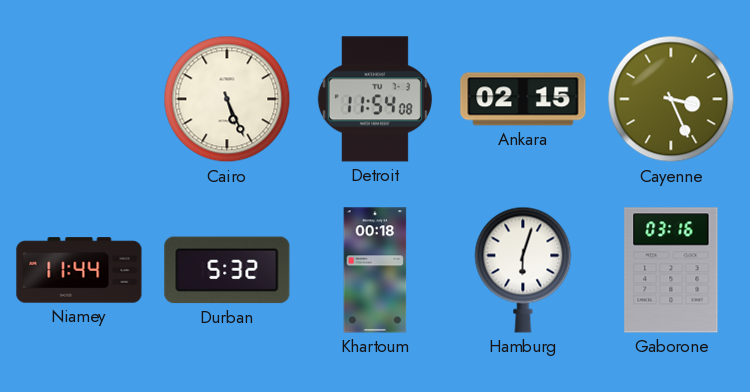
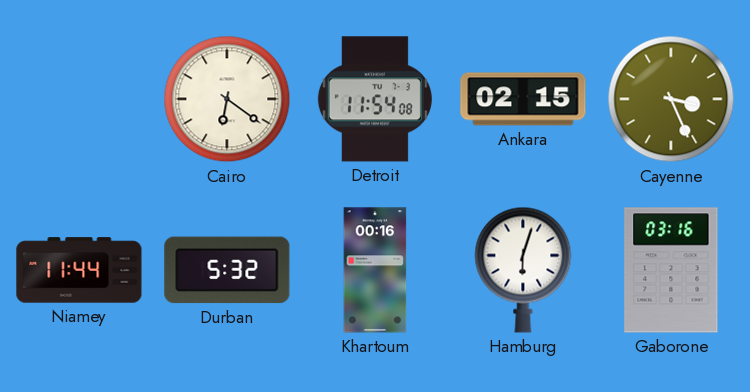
Cairo: 5:26 -> 6:21 (227, 99)
Khartoum: 00:18 -> 00:16 (375, 270)
